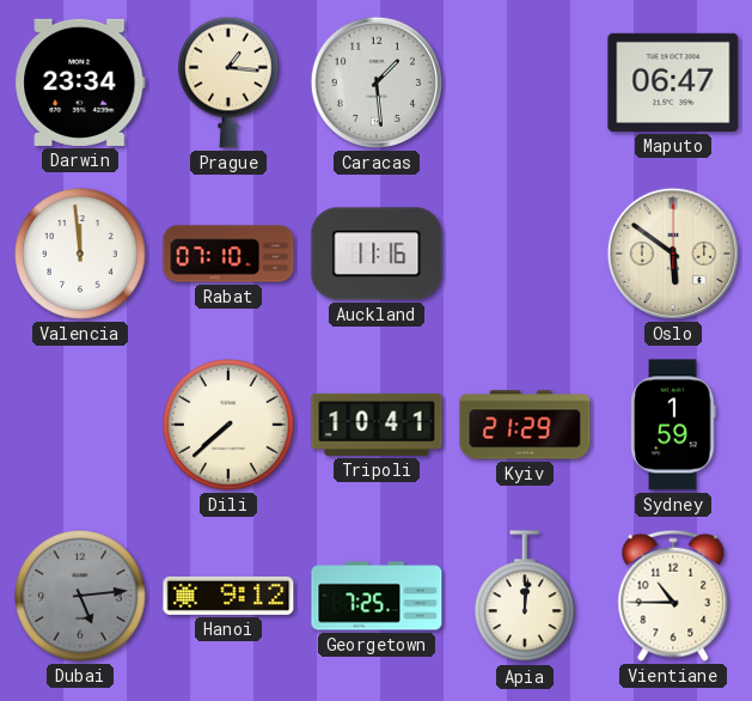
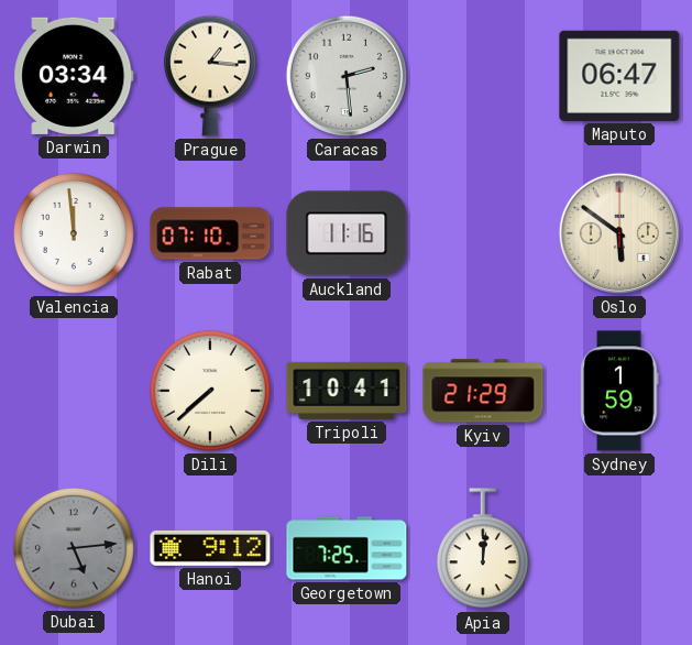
Darwin: 23:34 -> 03:34 (74, 76)
Caracas: 1:29 -> 2:29 (347, 76)
Vientiane: 10:45 -> none (673, 596)
